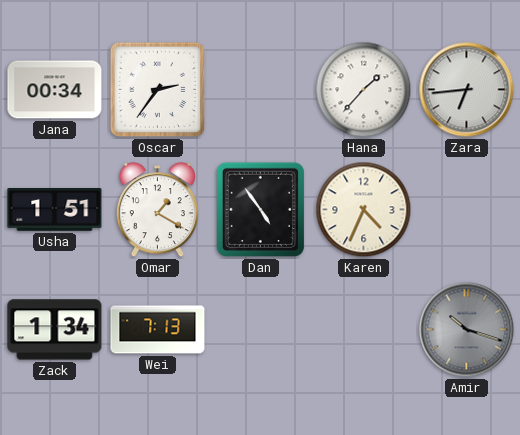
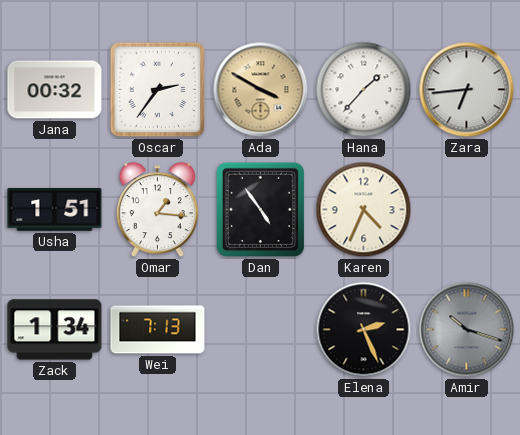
Jana: 00:34 -> 00:32 (55, 90)
Ada: none -> 3:50 (261, 90)
Omar: 1:20 -> 1:16 (157, 210)
Elena: none -> 2:26 (364, 330)
